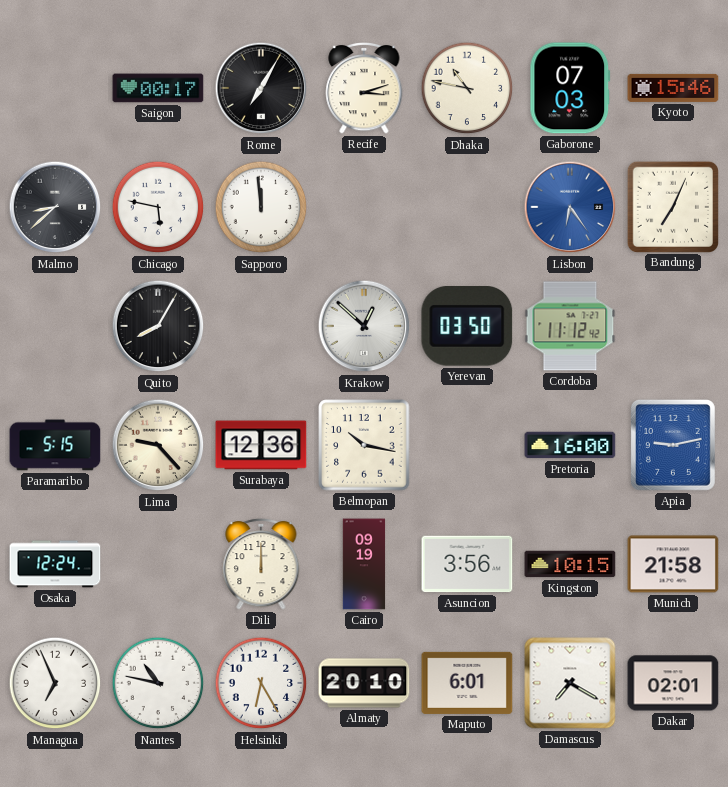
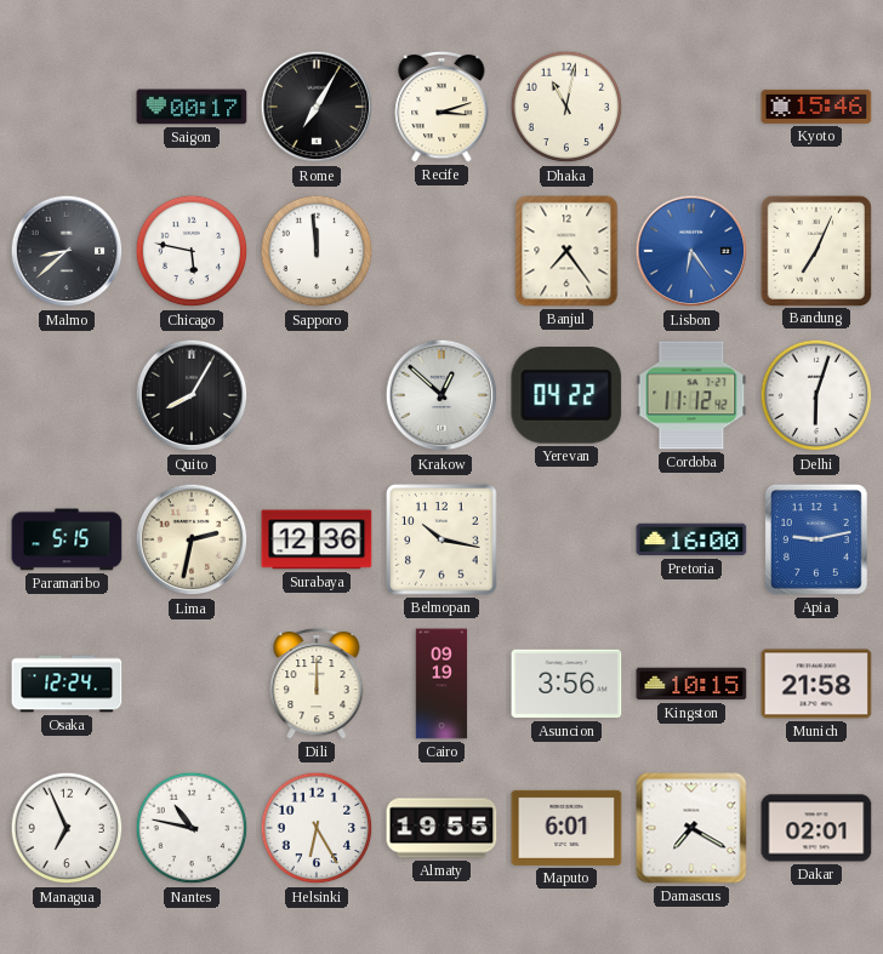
Dhaka: 10:47 -> 11:02 (566, 107)
Gaborone: 07:03 -> none (570, 88)
Banjul: none -> 7:24 (566, 251)
Yerevan: 03:50 -> 04:22 (566, 396)
Delhi: none -> 6:03 (816, 395)
Lima: 9:23 -> 2:32 (192, 539)
Almaty: 20:10 -> 19:55 (441, 828)
